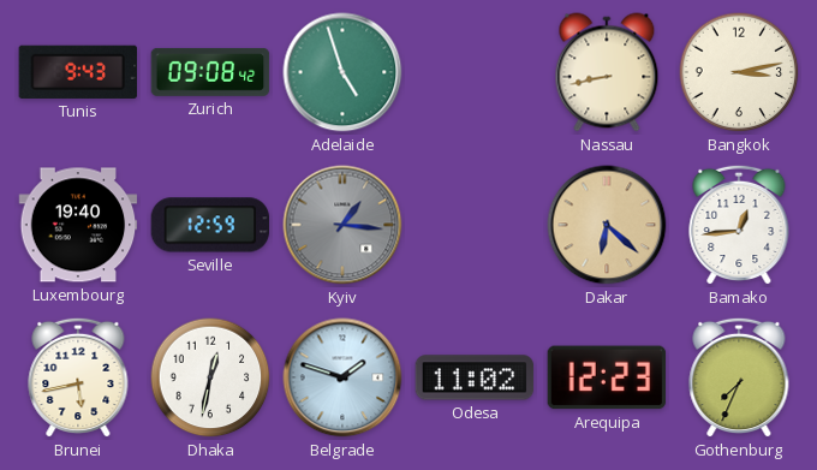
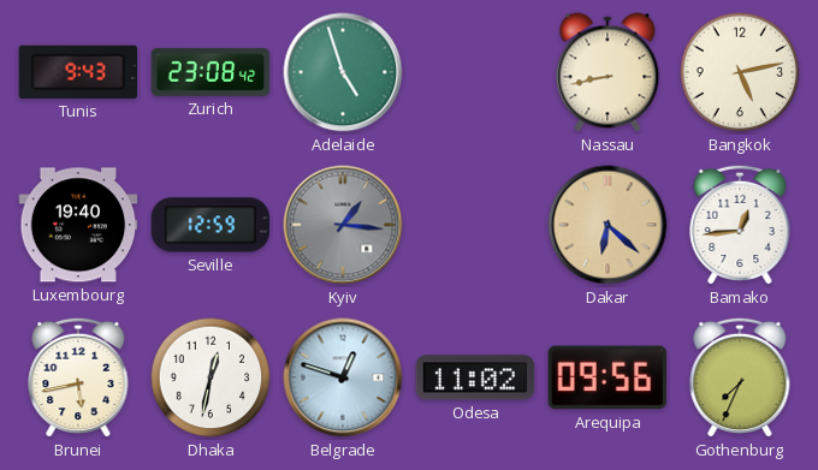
Zurich: 09:08 -> 23:08 (211, 72)
Bangkok: 3:13 -> 5:13 (740, 72)
Belgrade: 1:48 -> 12:48 (343, 377)
Arequipa: 12:23 -> 09:56 (607, 377)
